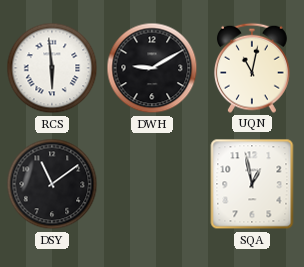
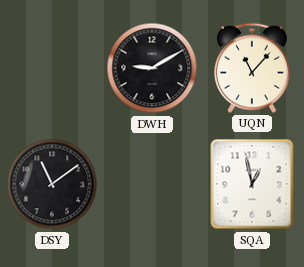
RCS: 5:59 -> none (52, 68)
UQN: 11:02 -> 11:07 (253, 68)
